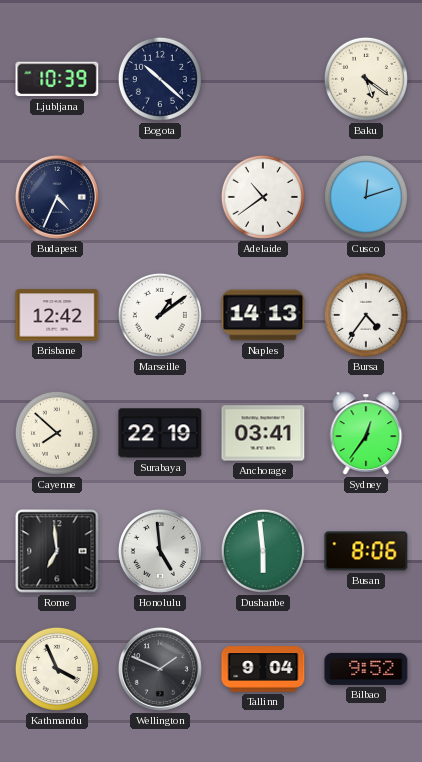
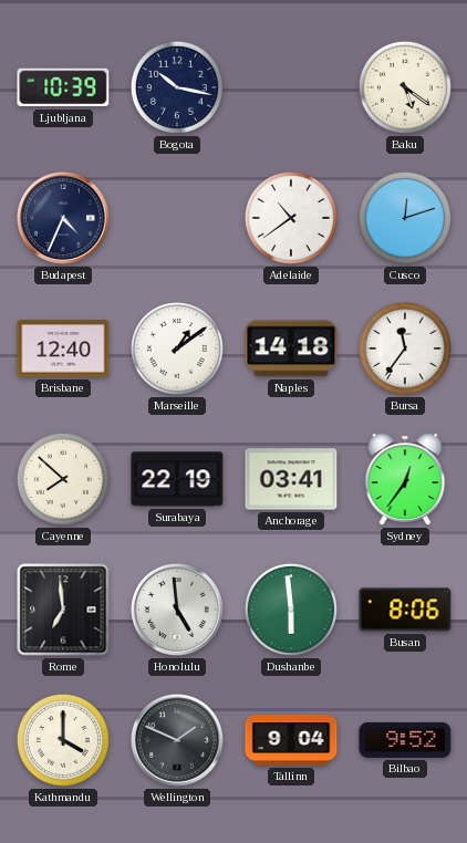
Bogota: 10:22 -> 10:17 (177, 87)
Brisbane: 12:42 -> 12:40 (63, 348)
Naples: 14:13 -> 14:18 (291, 348)
Bursa: 4:36 -> 11:36 (405, 348)
Kathmandu: 3:56 -> 4:00 (63, 740)
